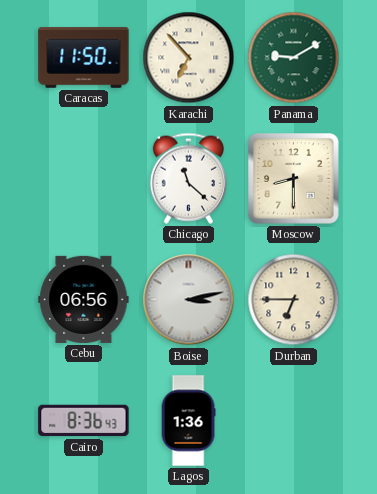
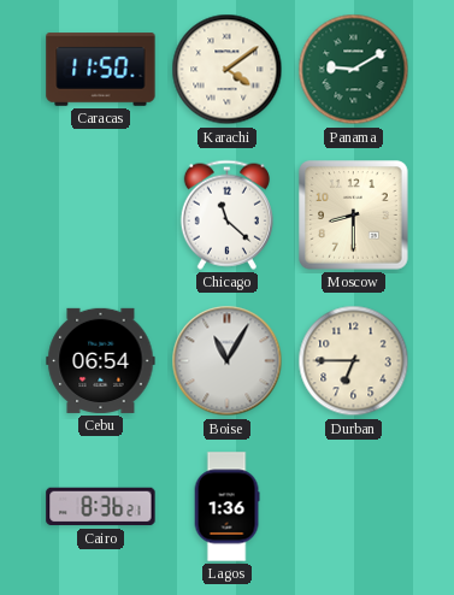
Karachi: 6:53 -> 4:09 (228, 70)
Cebu: 06:56 -> 06:54 (101, 360)
Boise: 3:13 -> 11:05 (228, 361)
Cairo: 8:36:43 -> 8:36:21 (101, 507)
